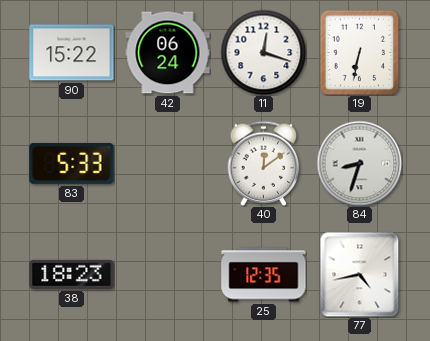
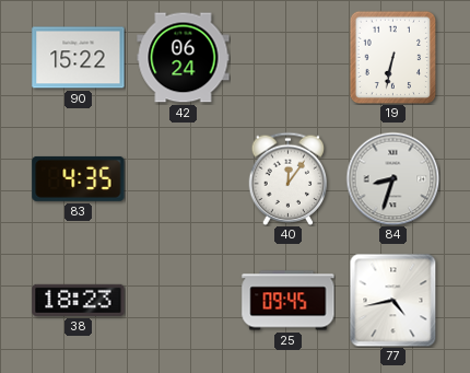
11: 12:18 -> none (263, 52)
83: 5:33 -> 4:35 (79, 178)
40: 12:09 -> 12:06 (289, 178)
25: 12:35 -> 09:45 (289, 301)
